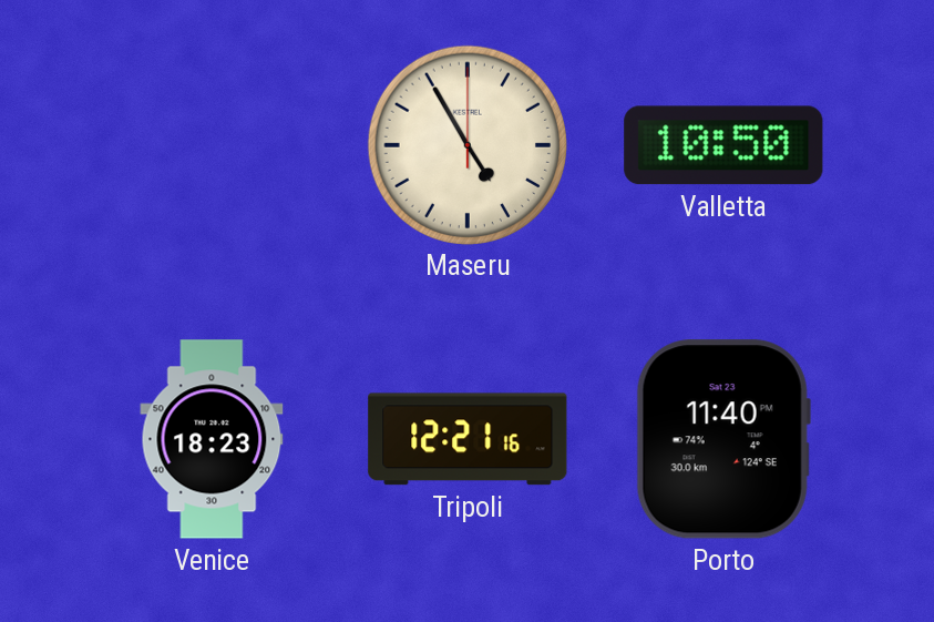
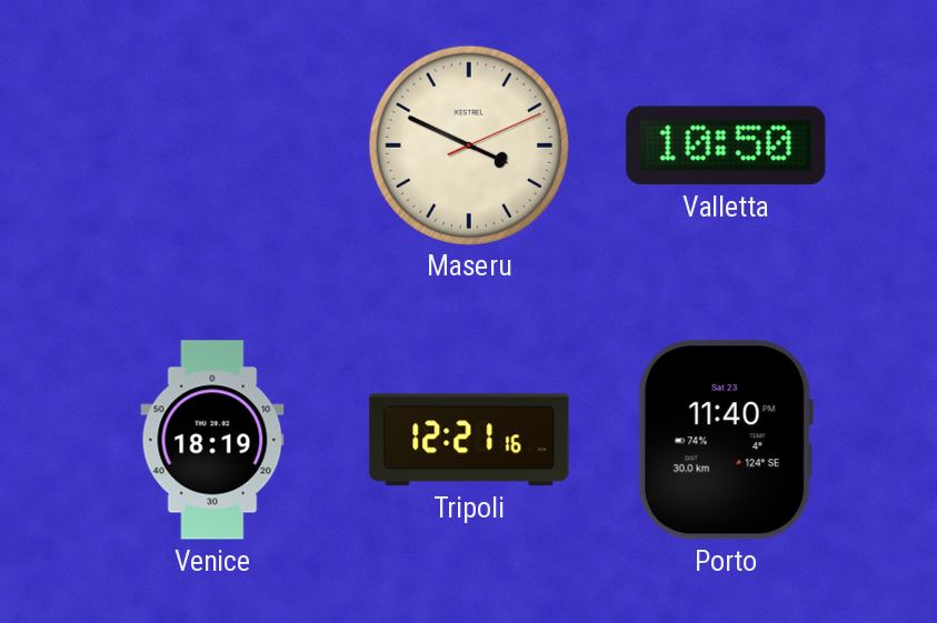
Maseru: 4:55 -> 3:49 (468, 144)
Venice: 18:23 -> 18:19 (212, 440)
